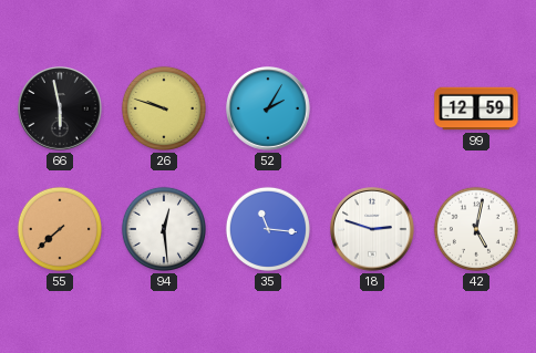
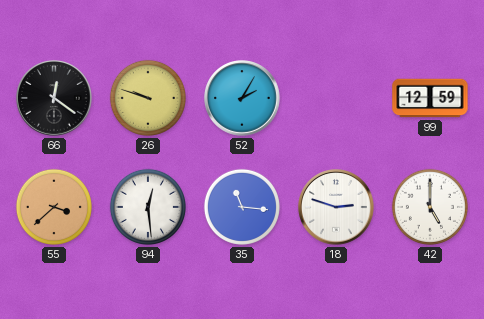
66: 5:58 -> 12:21 (54, 99)
55: 7:38 -> 3:38 (54, 207)
42: 5:02 -> 5:00 (430, 207)
